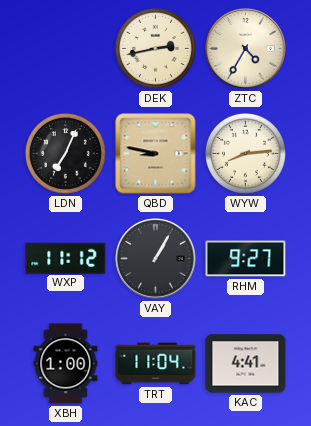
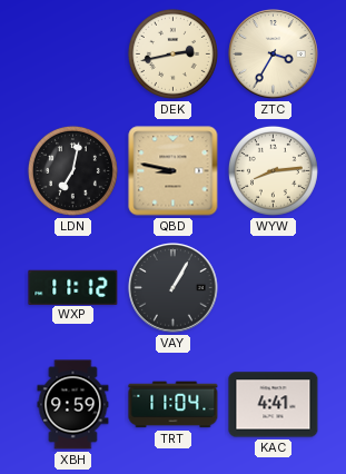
ZTC: 4:35 -> 3:35 (274, 55)
LDN: 7:04 -> 7:02 (72, 170)
RHM: 9:27 -> none (246, 259)
XBH: 1:00 -> 9:59 (73, 405)
